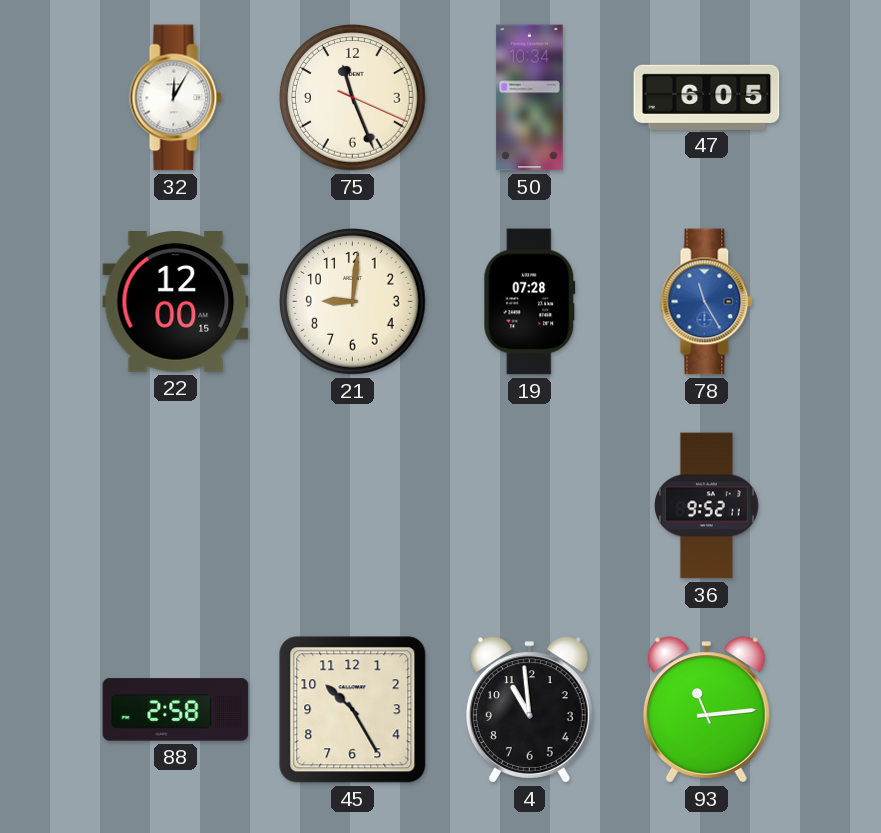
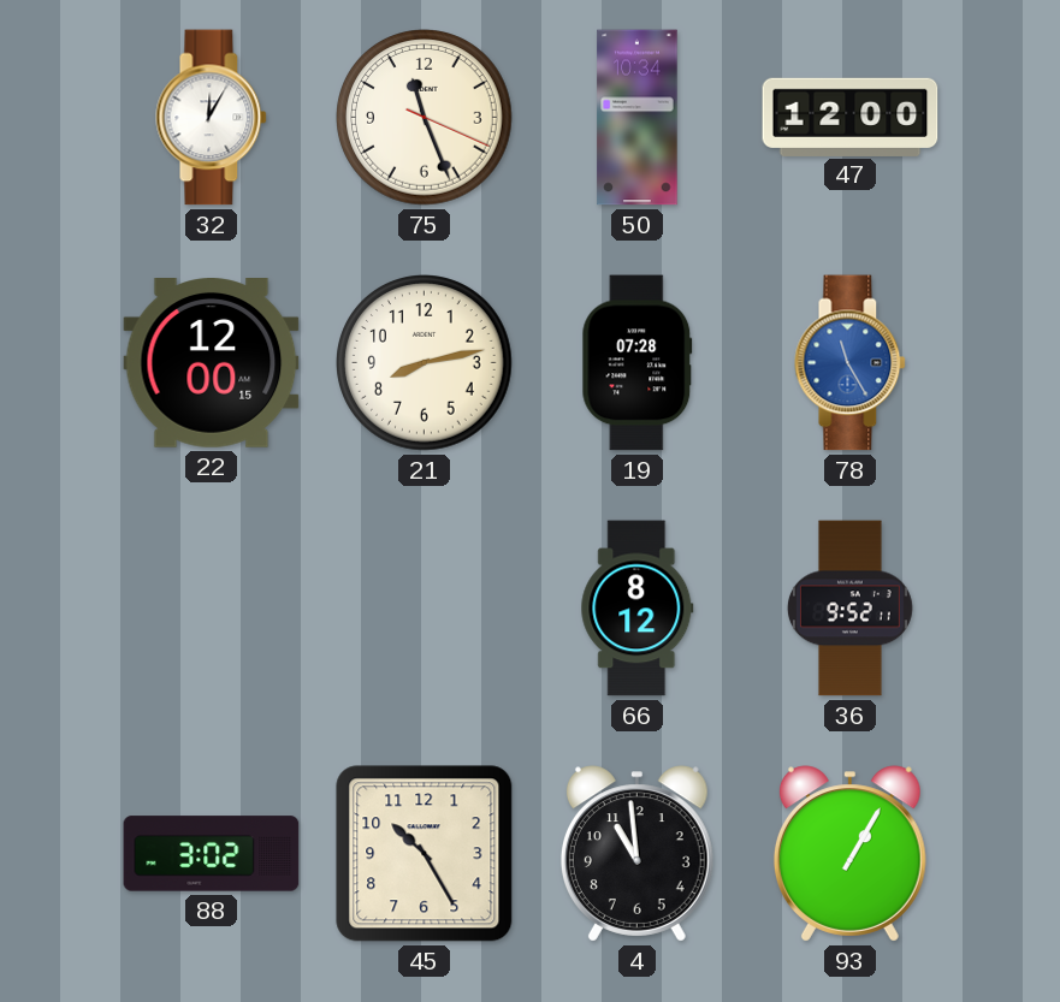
47: 6:05 -> 12:00 (851, 117)
21: 9:01 -> 8:13 (425, 363)
66: none -> 8:12 (638, 609)
88: 2:58 -> 3:02 (212, 854)
93: 11:14 -> 1:05 (849, 854)
